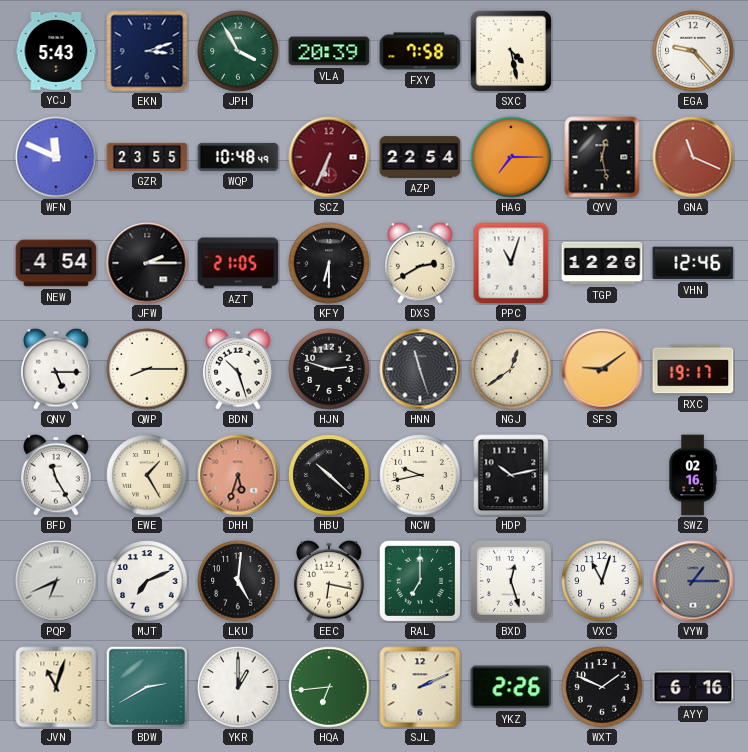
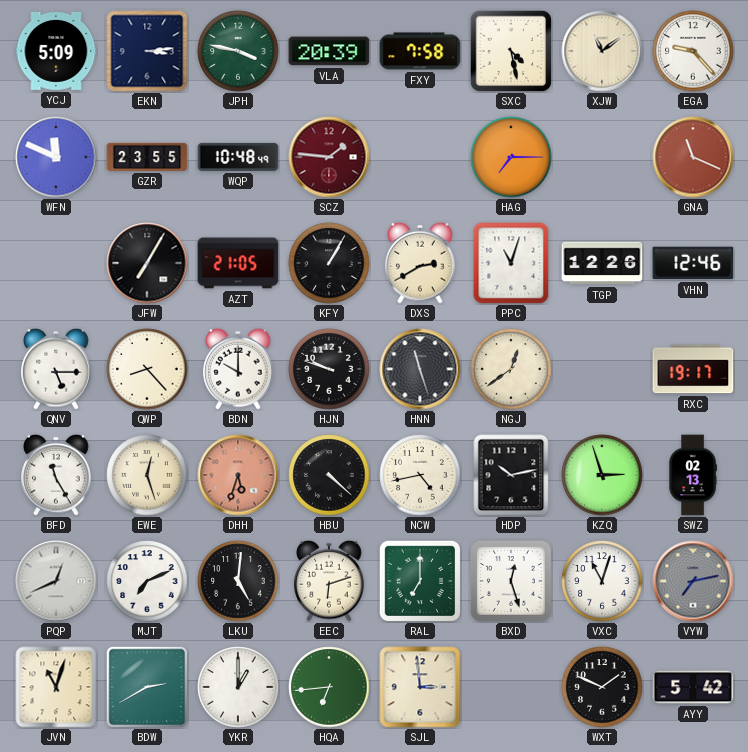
YCJ: 5:43 -> 5:09 (56, 51)
EKN: 3:12 -> 3:14 (147, 51)
JPH: 3:55 -> 3:47 (238, 51)
XJW: none -> 11:09 (602, 51)
SCZ: 6:34 -> 1:46 (329, 157)
AZP: 22:54 -> none (420, 157)
QYV: 12:28 -> none (602, 157)
NEW: 4:54 -> none (56, 263)
JFW: 2:15 -> 7:05 (147, 263)
KFY: 6:30 -> 1:05 (329, 263)
QWP: 8:15 -> 8:23 (147, 369)
BDN: 10:27 -> 10:00 (238, 369)
HJN: 2:48 -> 9:48 (329, 369)
SFS: 9:09 -> none (602, 369)
EWE: 1:25 -> 12:27 (147, 475)
HBU: 10:22 -> 4:22 (329, 475)
NCW: 9:43 -> 4:43 (420, 475)
KZQ: none -> 2:57 (602, 475)
SWZ: 02:16 -> 02:13 (693, 475)
PQP: 6:41 -> 12:41 (56, 581)
EEC: 6:17 -> 6:12 (329, 581)
VYW: 1:15 -> 7:13 (693, 581)
SJL: 2:11 -> 2:59 (420, 687)
YKZ: 2:26 -> none (511, 687)
AYY: 6:16 -> 5:42 (693, 687)
